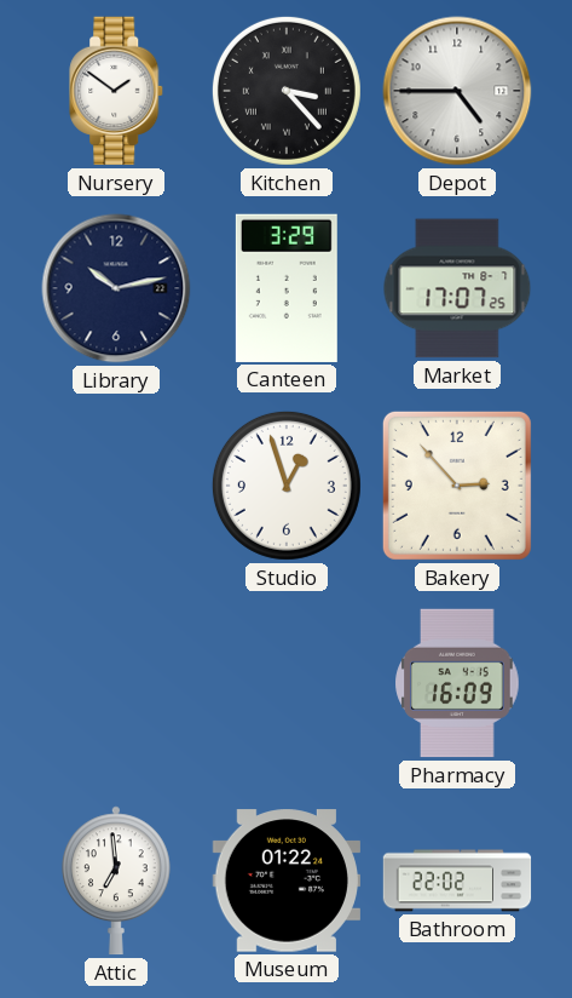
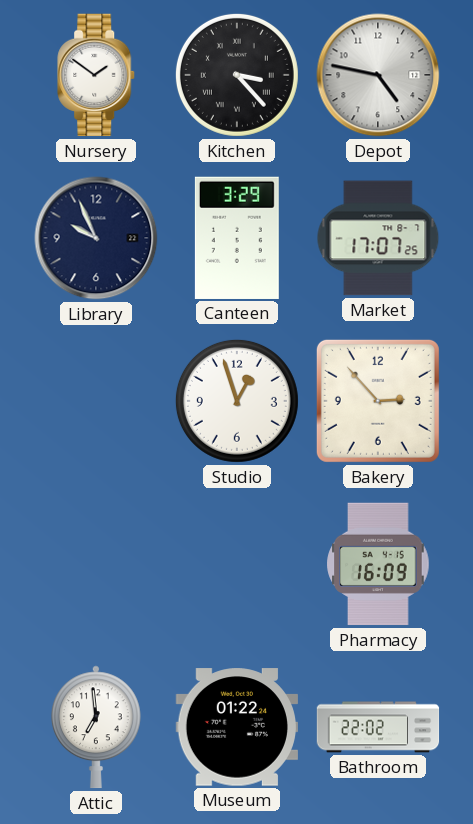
Depot: 4:45 -> 4:47 (378, 75)
Library: 10:13 -> 9:56 (96, 238)
